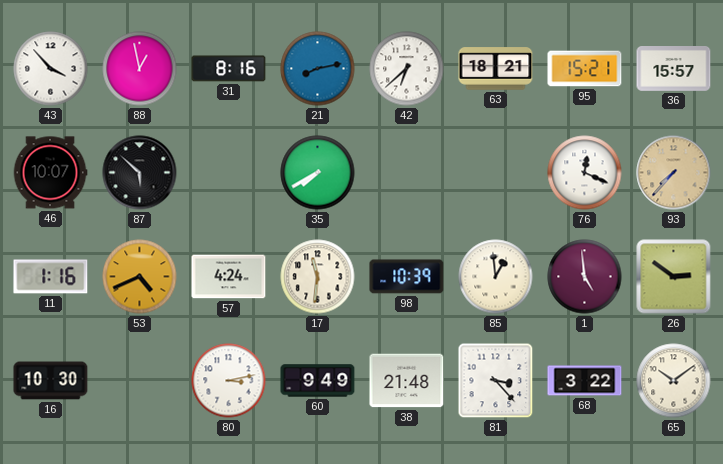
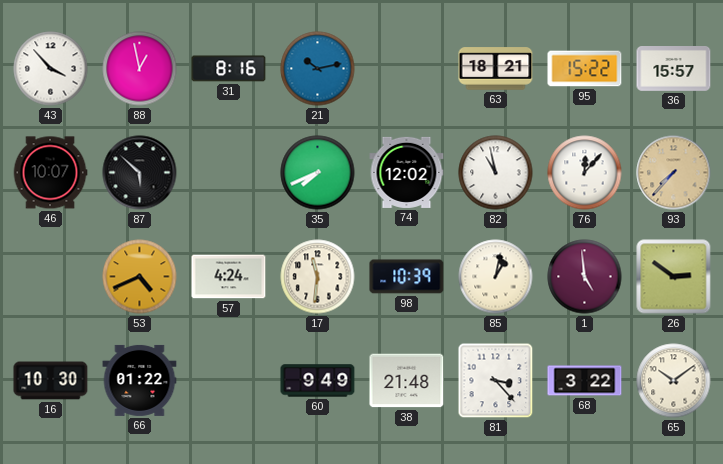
21: 8:13 -> 10:13 (318, 69)
42: 6:38 -> none (407, 69)
95: 15:21 -> 15:22 (585, 69)
35: 7:40 -> 7:41 (318, 173)
74: none -> 12:02 (407, 172)
82: none -> 10:58 (496, 173)
76: 12:19 -> 12:07 (585, 173)
11: 1:16 -> none (51, 277)
85: 12:59 -> 1:02 (496, 277)
66: none -> 01:22 (140, 380)
80: 3:13 -> none (229, 381)
